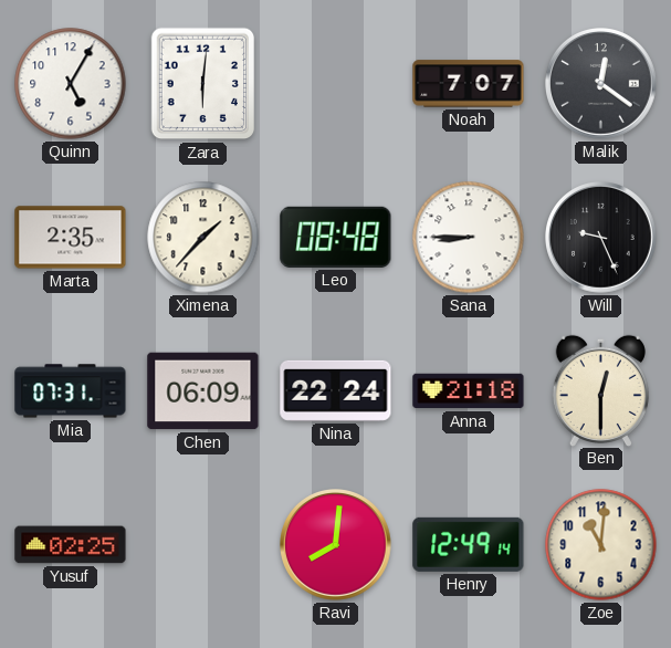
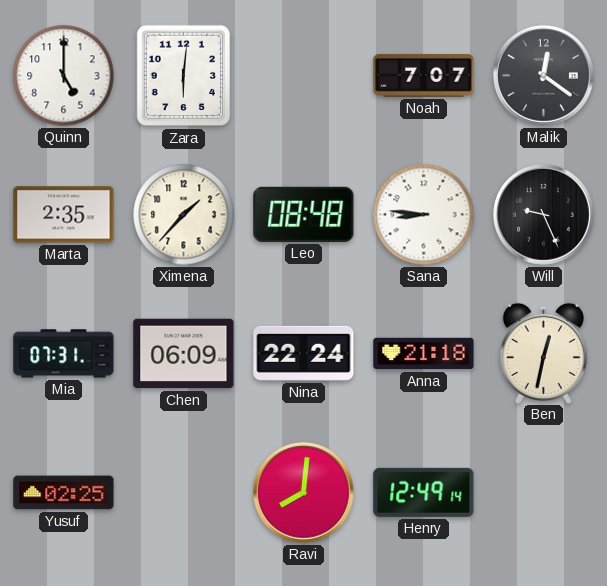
Quinn: 5:05 -> 5:00 (64, 76)
Sana: 8:45 -> 8:46 (424, 215)
Ben: 12:30 -> 12:32 (543, 353)
Zoe: 11:01 -> none (601, 545)
